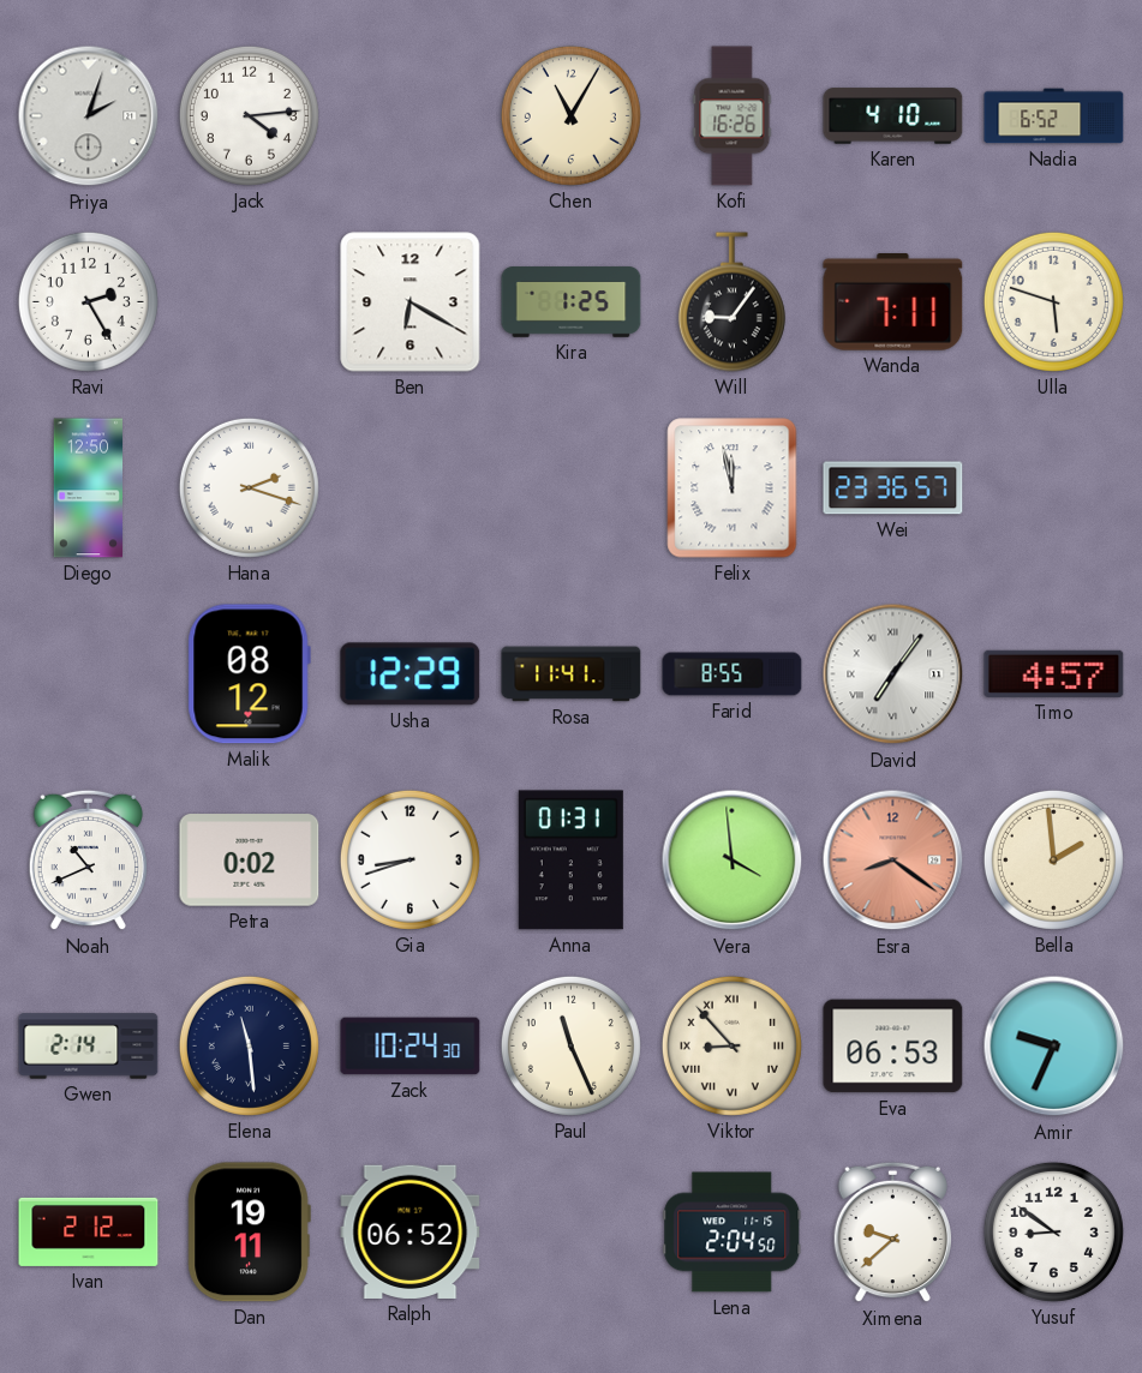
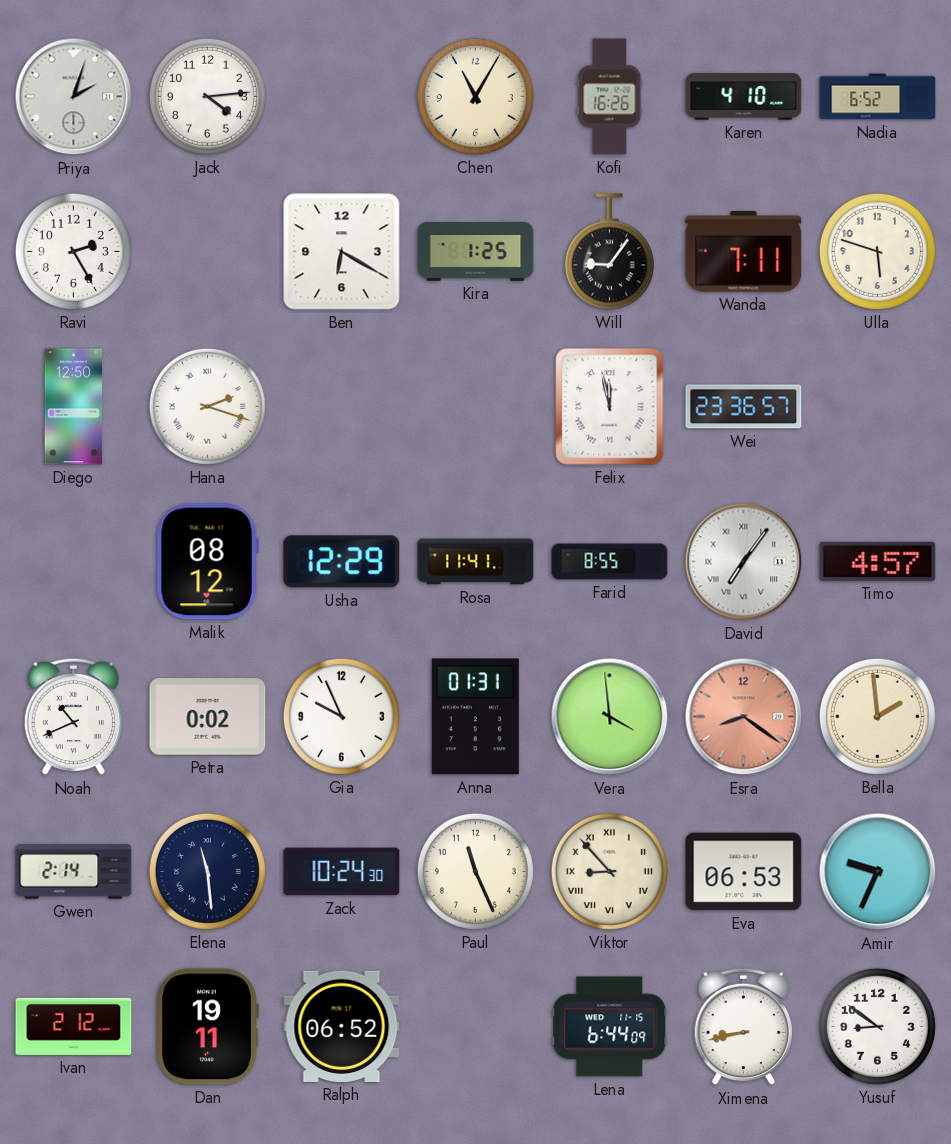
Gia: 8:42 -> 9:56 (341, 716)
Lena: 2:04 -> 6:44 (610, 1027)
Ximena: 9:38 -> 8:43 (743, 1027)
